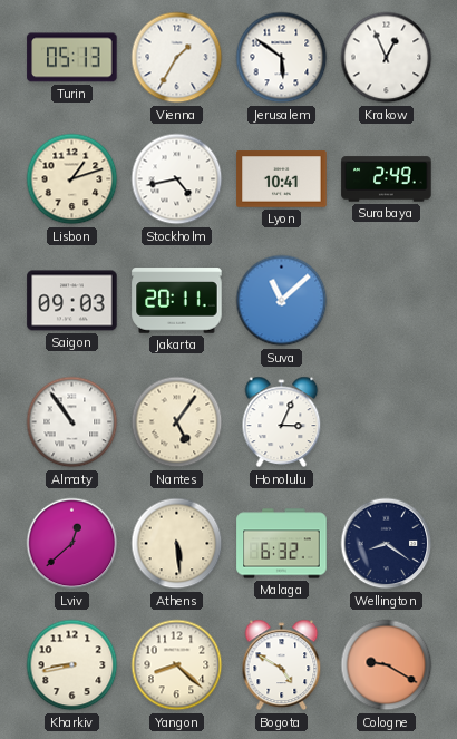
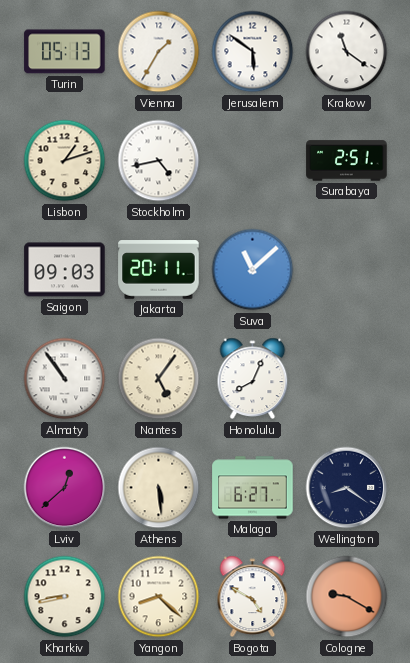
Krakow: 12:56 -> 11:21 (347, 52)
Lyon: 10:41 -> none (282, 179)
Surabaya: 2:49 -> 2:51 (347, 161)
Honolulu: 3:04 -> 8:04 (253, 379)
Malaga: 6:32 -> 6:27 (253, 488)
